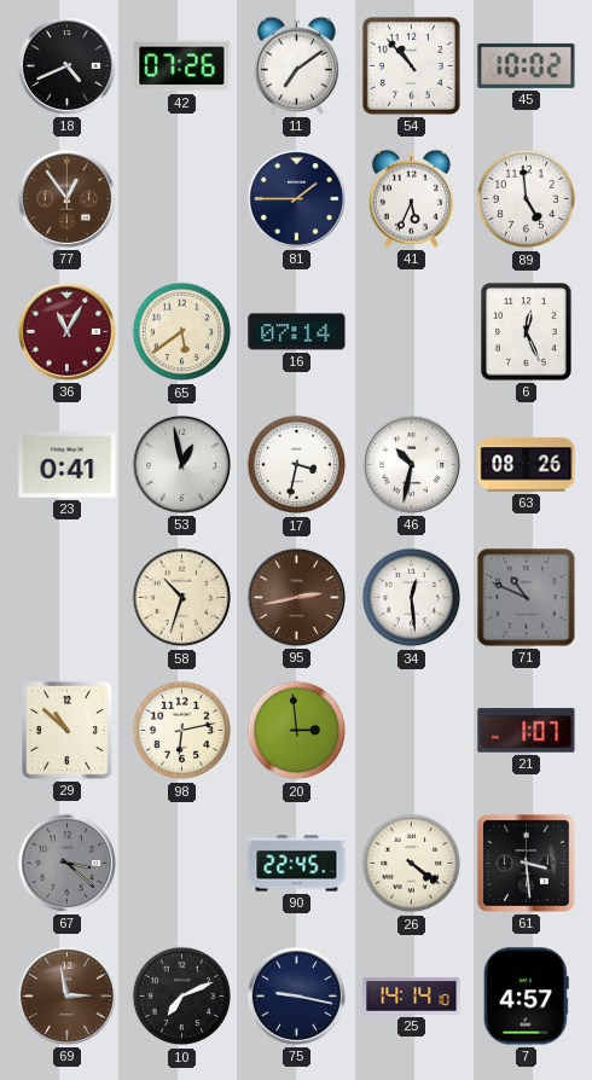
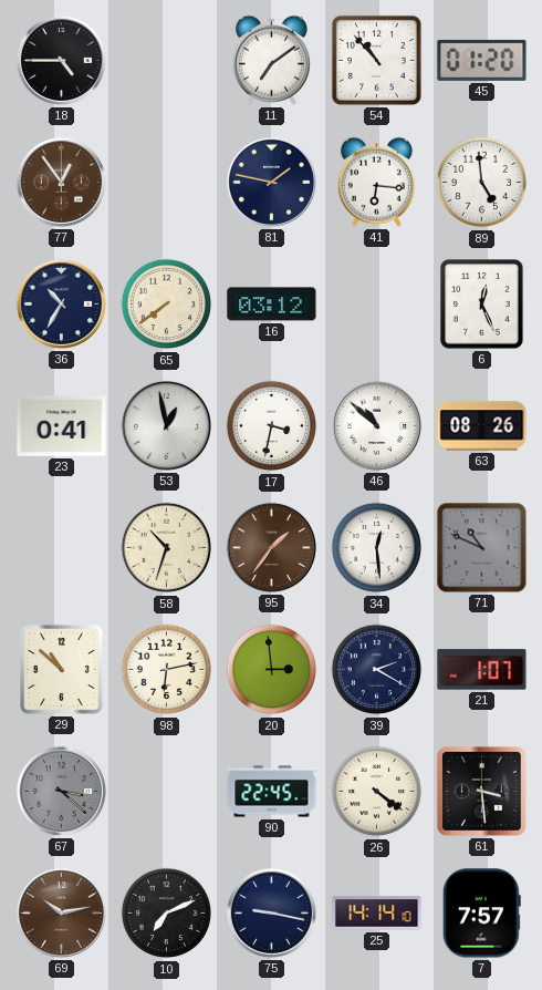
18: 4:41 -> 4:45 (61, 60)
42: 07:26 -> none (182, 66)
45: 10:02 -> 01:20 (482, 60)
81: 1:45 -> 1:47 (271, 182)
41: 5:34 -> 6:16 (376, 182)
36: 11:05 -> 10:35 (61, 303)
36 dial: burgundy -> navy (61, 303)
65: 5:39 -> 7:39 (167, 305)
16: 07:14 -> 03:12 (272, 305)
46: 10:32 -> 10:52 (376, 425)
95: 2:43 -> 1:36 (271, 547)
39: none -> 2:20 (377, 670)
69: 2:58 -> 10:13 (61, 912)
7: 4:57 -> 7:57 (481, 914)
